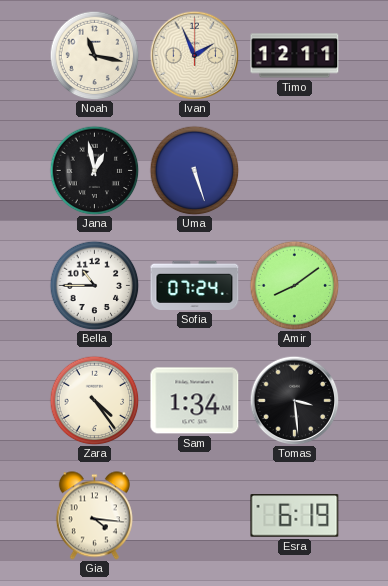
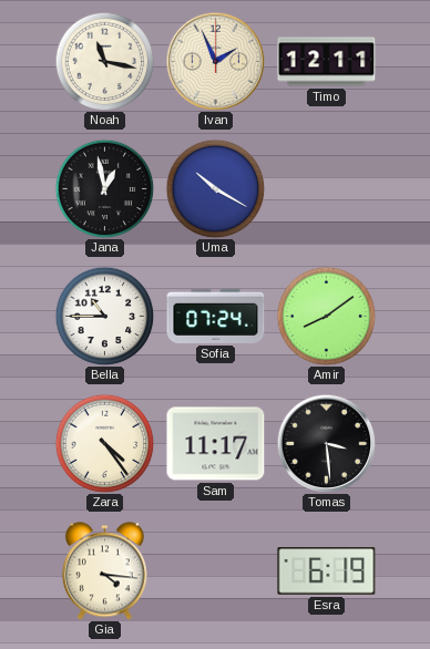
Uma: 5:27 -> 10:20 (215, 188)
Sam: 1:34 -> 11:17 (216, 444)
